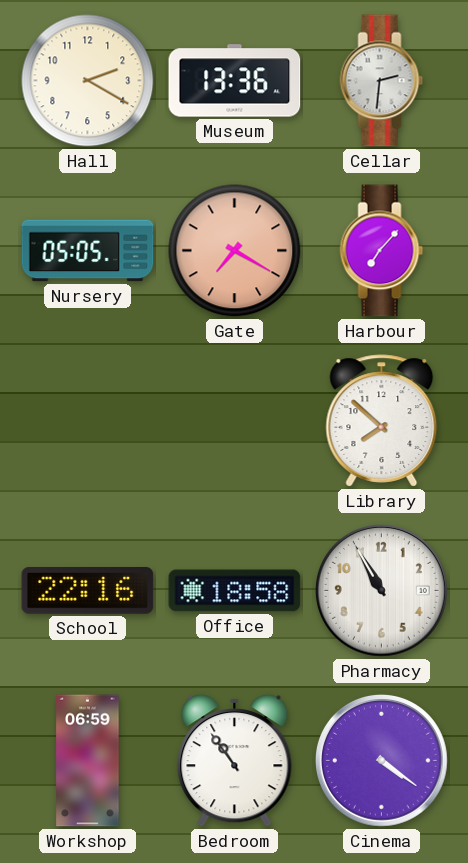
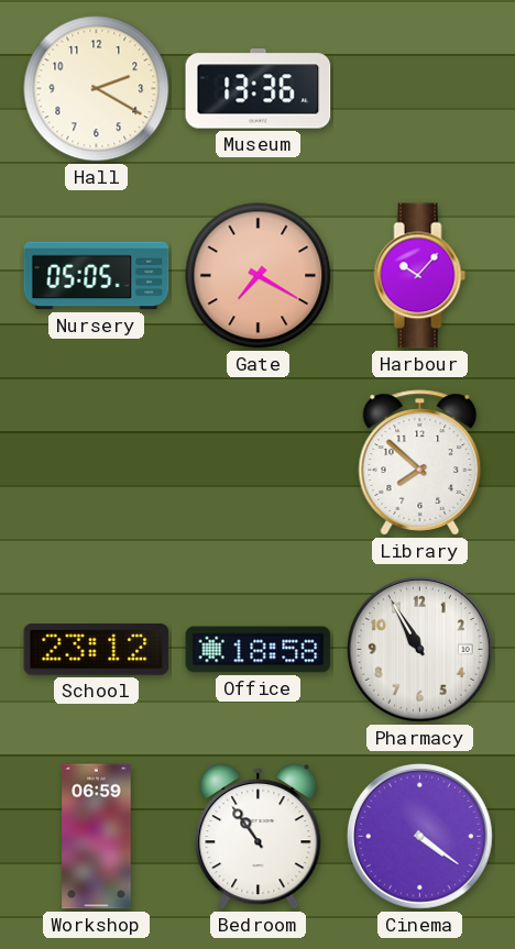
Cellar: 2:31 -> none (382, 81)
Harbour: 7:07 -> 10:07 (420, 276)
School: 22:16 -> 23:12 (97, 650)
